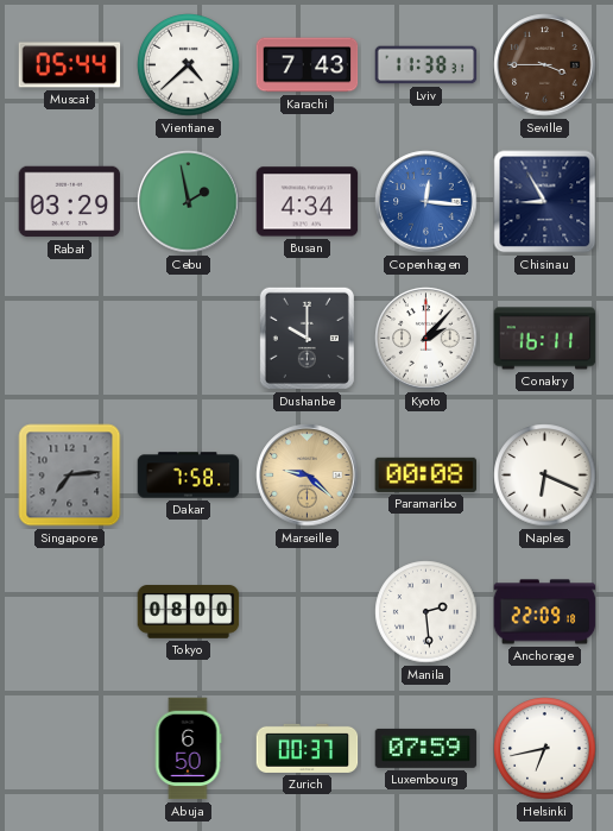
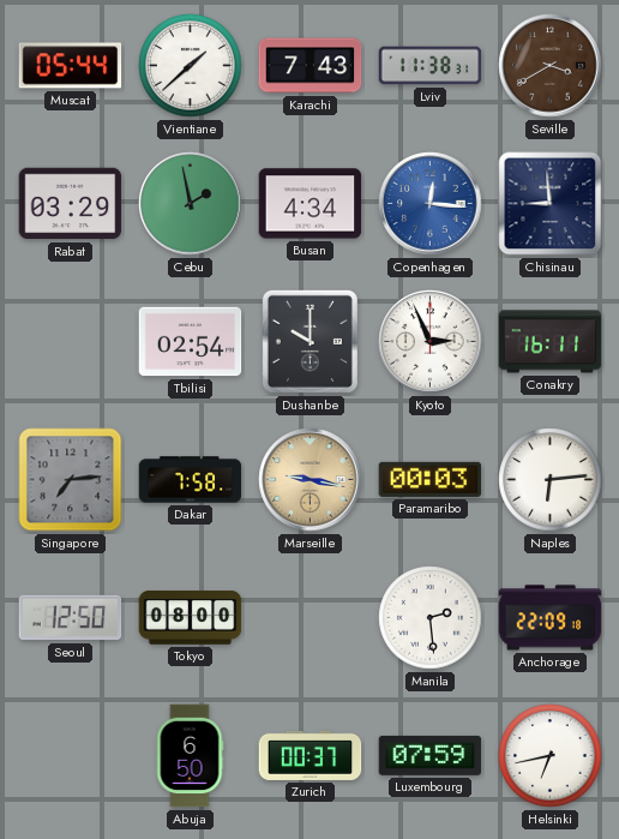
Vientiane: 4:38 -> 1:38 (191, 66)
Seville: 3:45 -> 3:40 (551, 66)
Chisinau: 8:55 -> 8:59 (551, 204)
Tbilisi: none -> 02:54 (191, 342)
Kyoto: 2:07 -> 2:56 (431, 342)
Marseille: 9:22 -> 9:17 (311, 480)
Paramaribo: 00:08 -> 00:03 (431, 479)
Naples: 6:19 -> 6:14 (551, 480)
Seoul: none -> 12:50 (71, 618)
